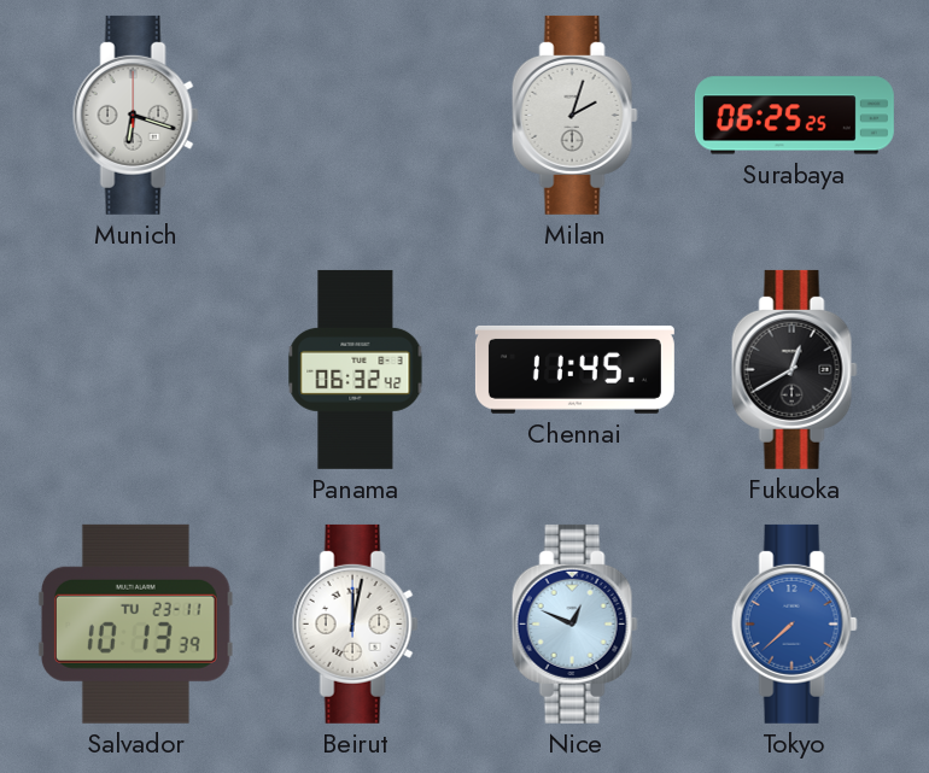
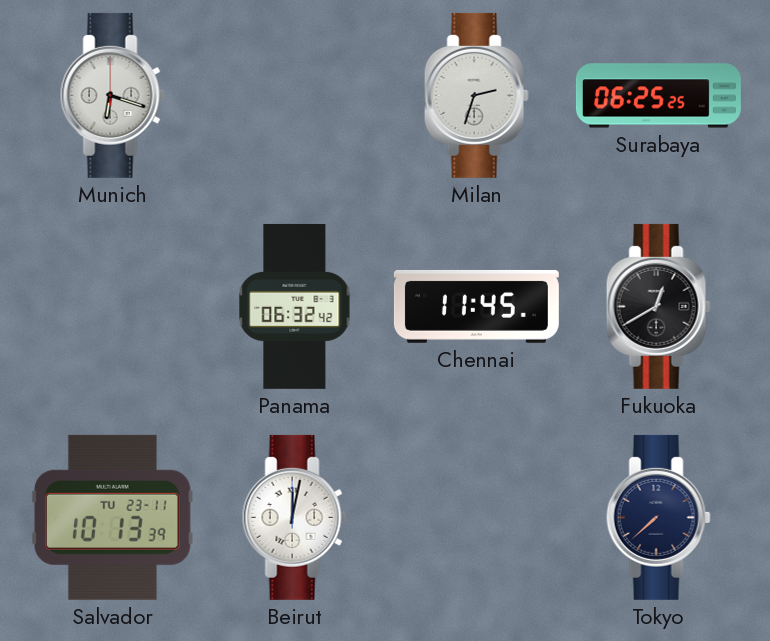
Milan: 2:03 -> 2:33 (476, 95)
Nice: 12:49 -> none (574, 623)
Tokyo dial: blue -> navy (658, 517)
